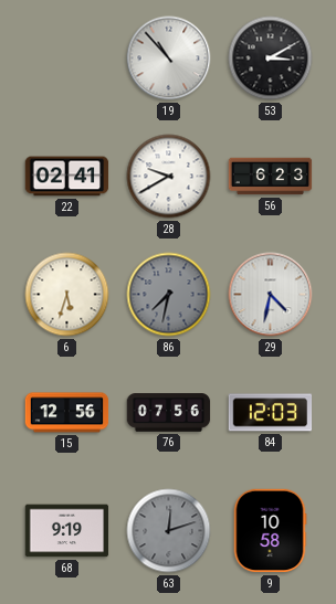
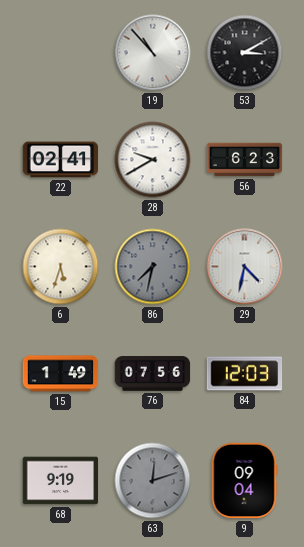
15: 12:56 -> 1:49 (61, 374)
9: 10:58 -> 09:04 (244, 481)
